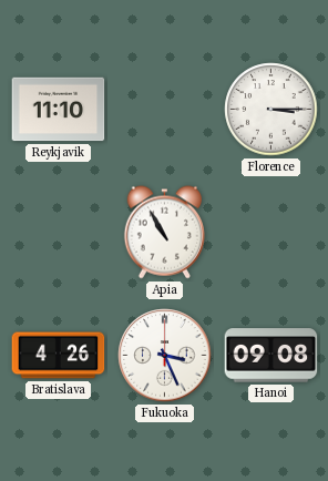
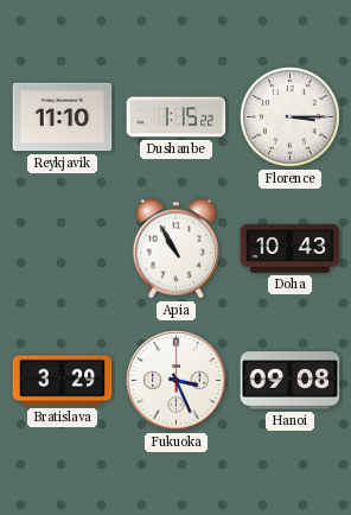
Dushanbe: none -> 1:15 (177, 117)
Doha: none -> 10:43 (291, 249)
Bratislava: 4:26 -> 3:29 (63, 381)
